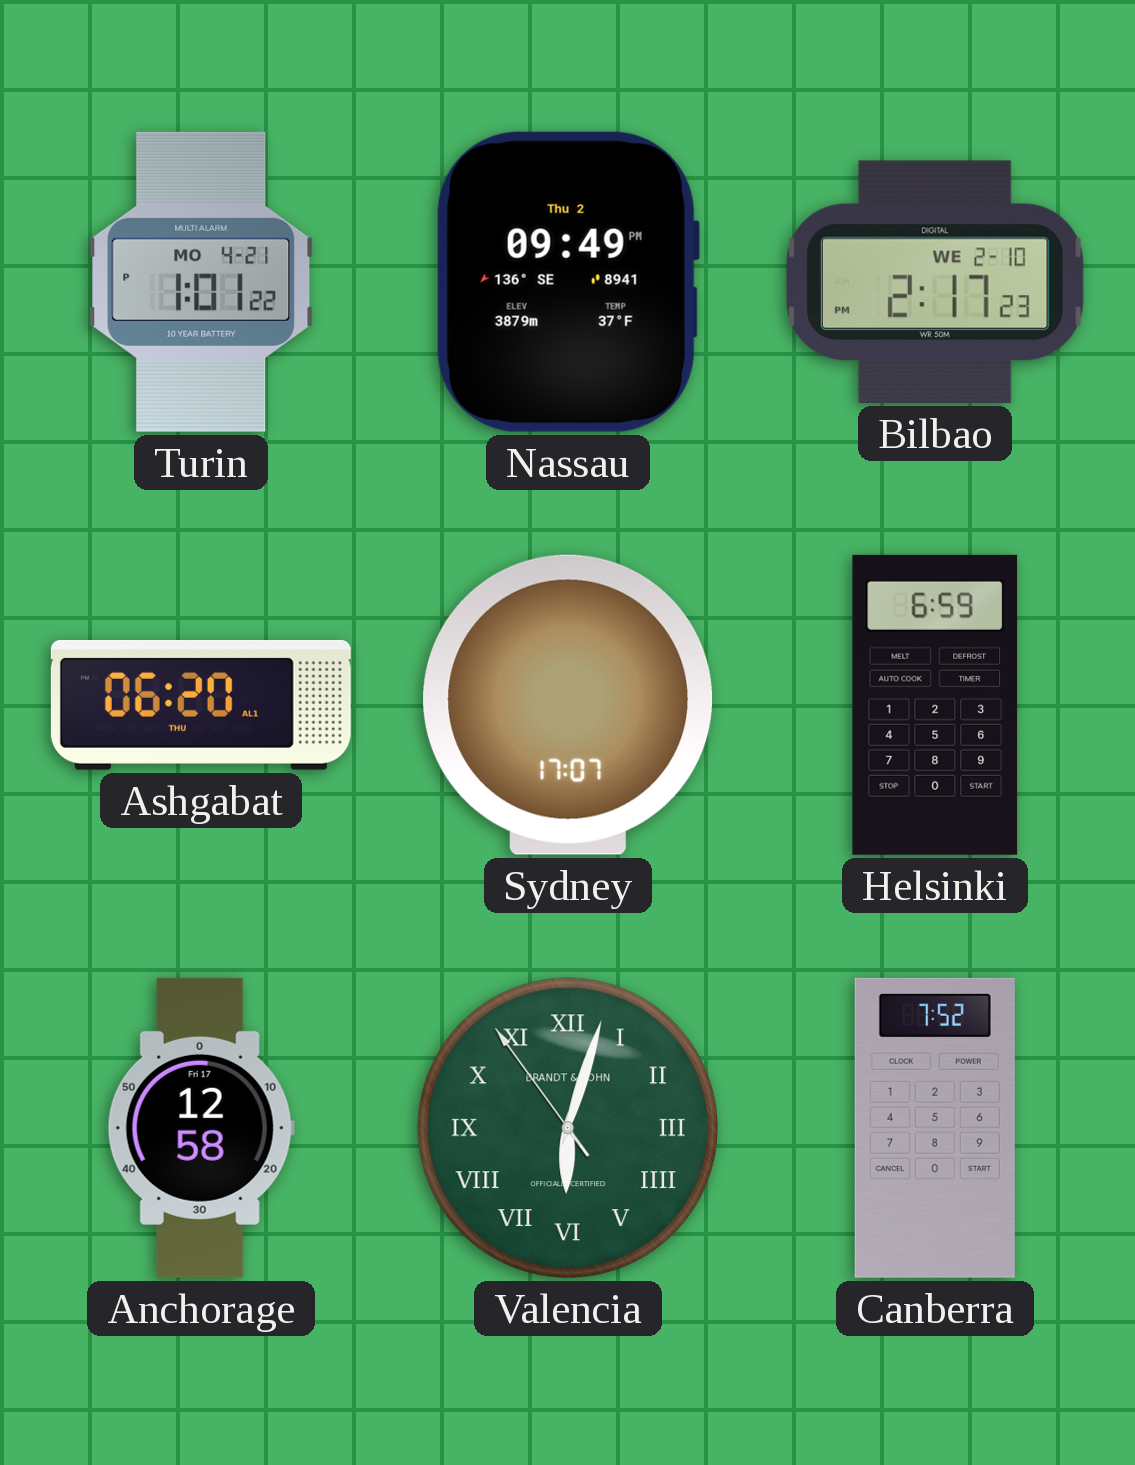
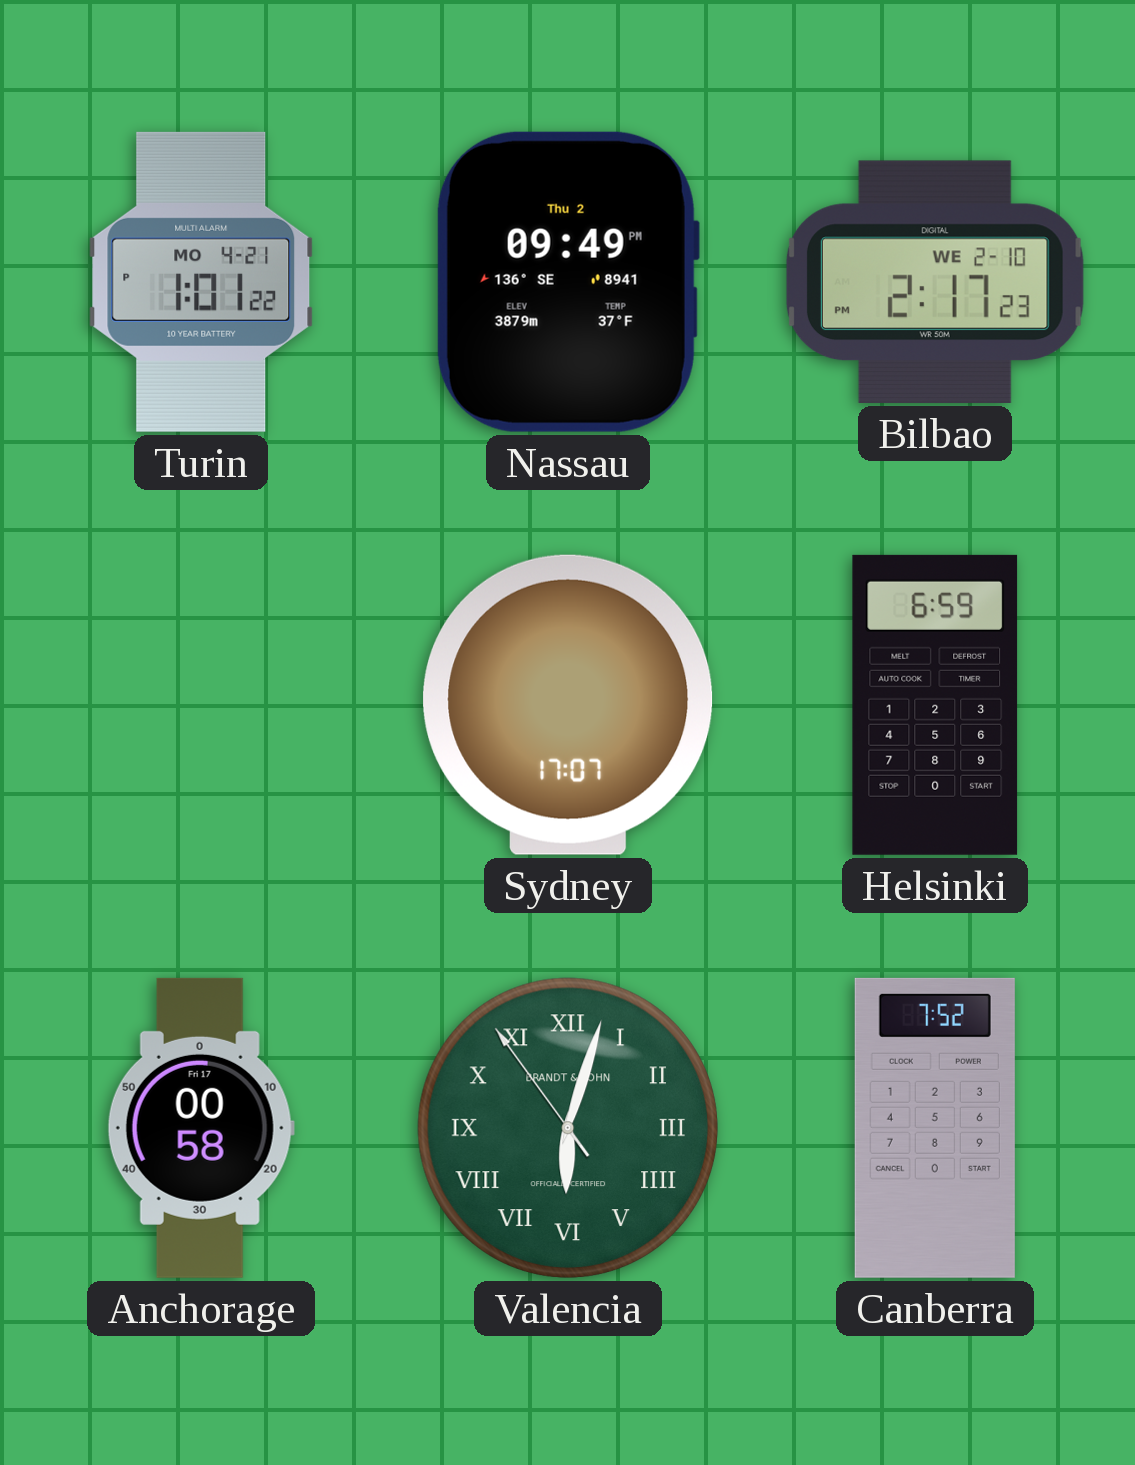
Ashgabat: 06:20 -> none (201, 705)
Anchorage: 12:58 -> 00:58 (201, 1128)
